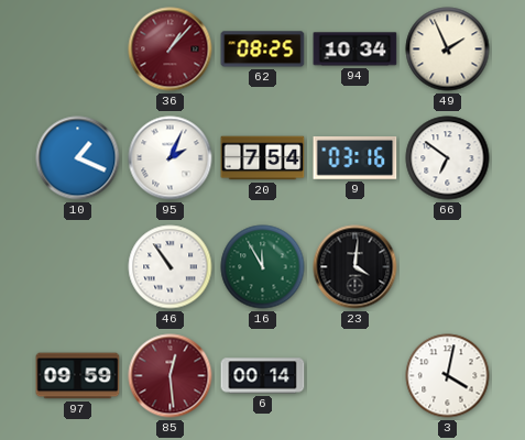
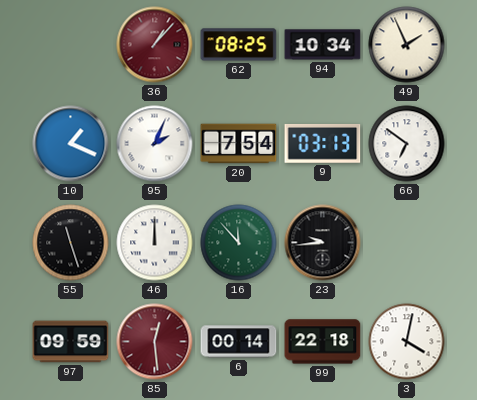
9: 03:16 -> 03:13 (323, 143)
55: none -> 11:27 (71, 243)
46: 10:54 -> 12:00 (155, 243)
16: 11:55 -> 11:53 (239, 243)
23: 4:01 -> 9:44 (323, 243)
99: none -> 22:18 (323, 342)
